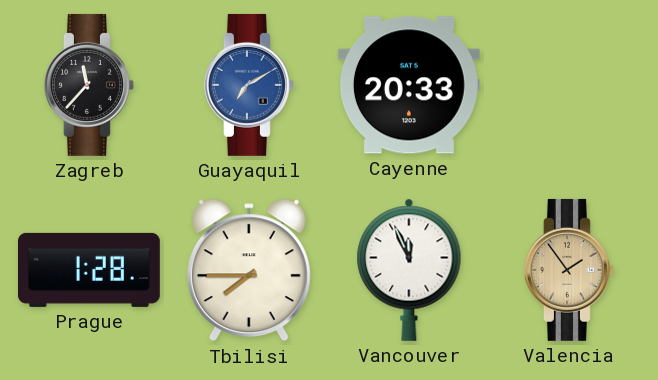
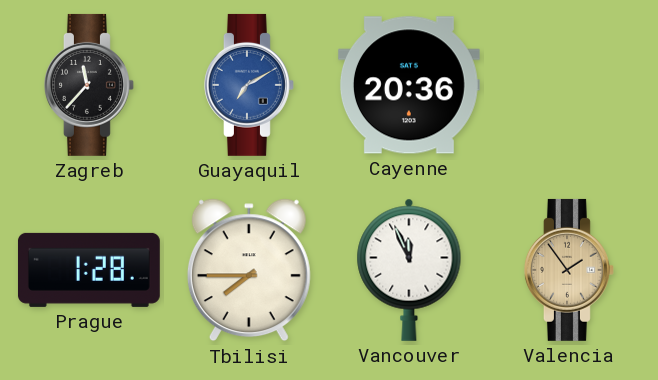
Cayenne: 20:33 -> 20:36 (409, 85)
